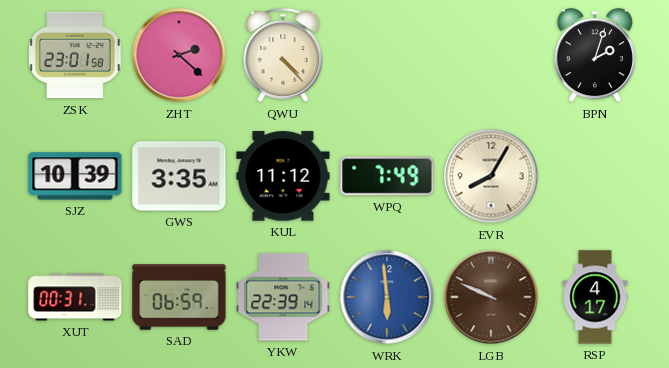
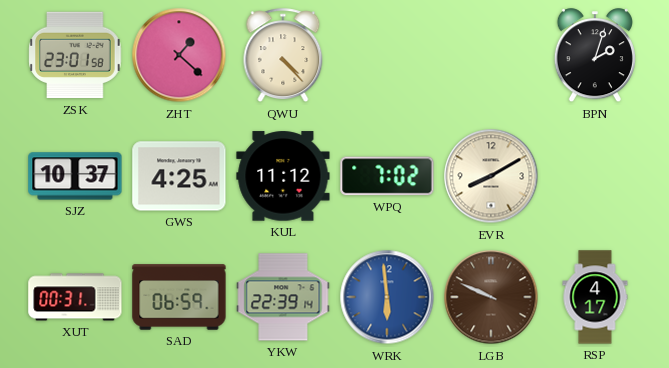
ZHT: 2:22 -> 1:22 (179, 55)
SJZ: 10:39 -> 10:37 (75, 176)
GWS: 3:35 -> 4:25 (179, 176)
WPQ: 7:49 -> 7:02 (387, 176)
EVR: 8:05 -> 8:10 (491, 176)
